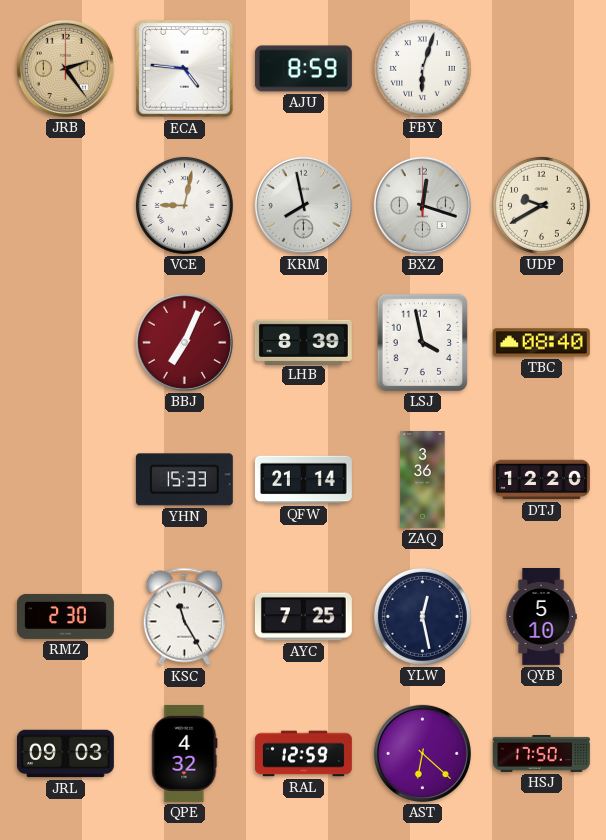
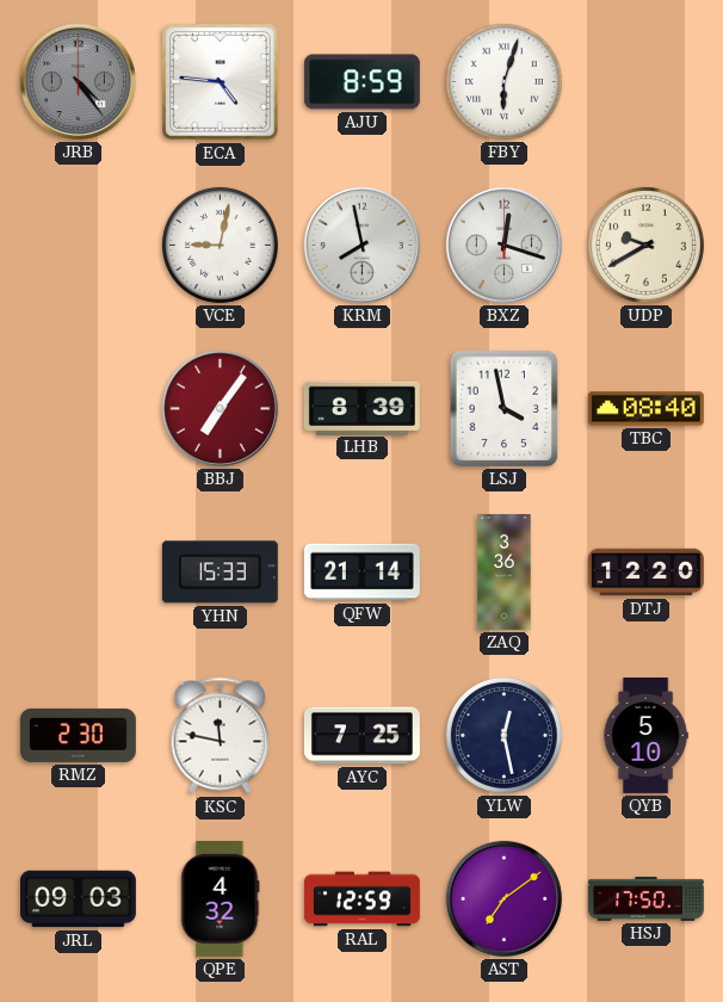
JRB: 2:24 -> 4:24 (78, 81)
JRB dial: champagne -> grey (78, 81)
BBJ: 7:04 -> 7:06 (220, 408)
KSC: 11:25 -> 11:47 (220, 736)
AST: 6:22 -> 7:09 (503, 898)
